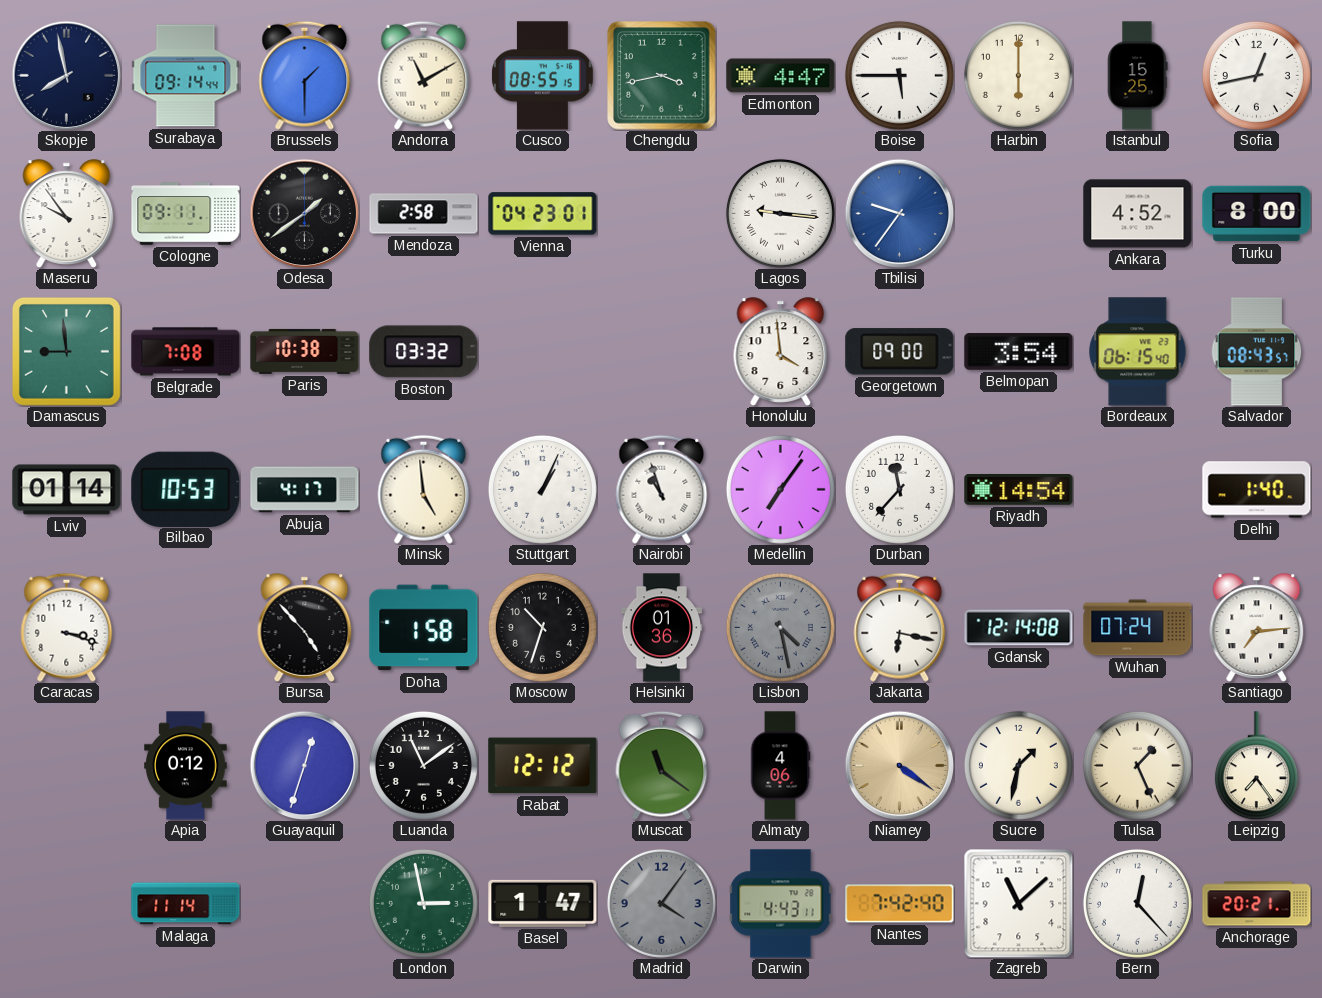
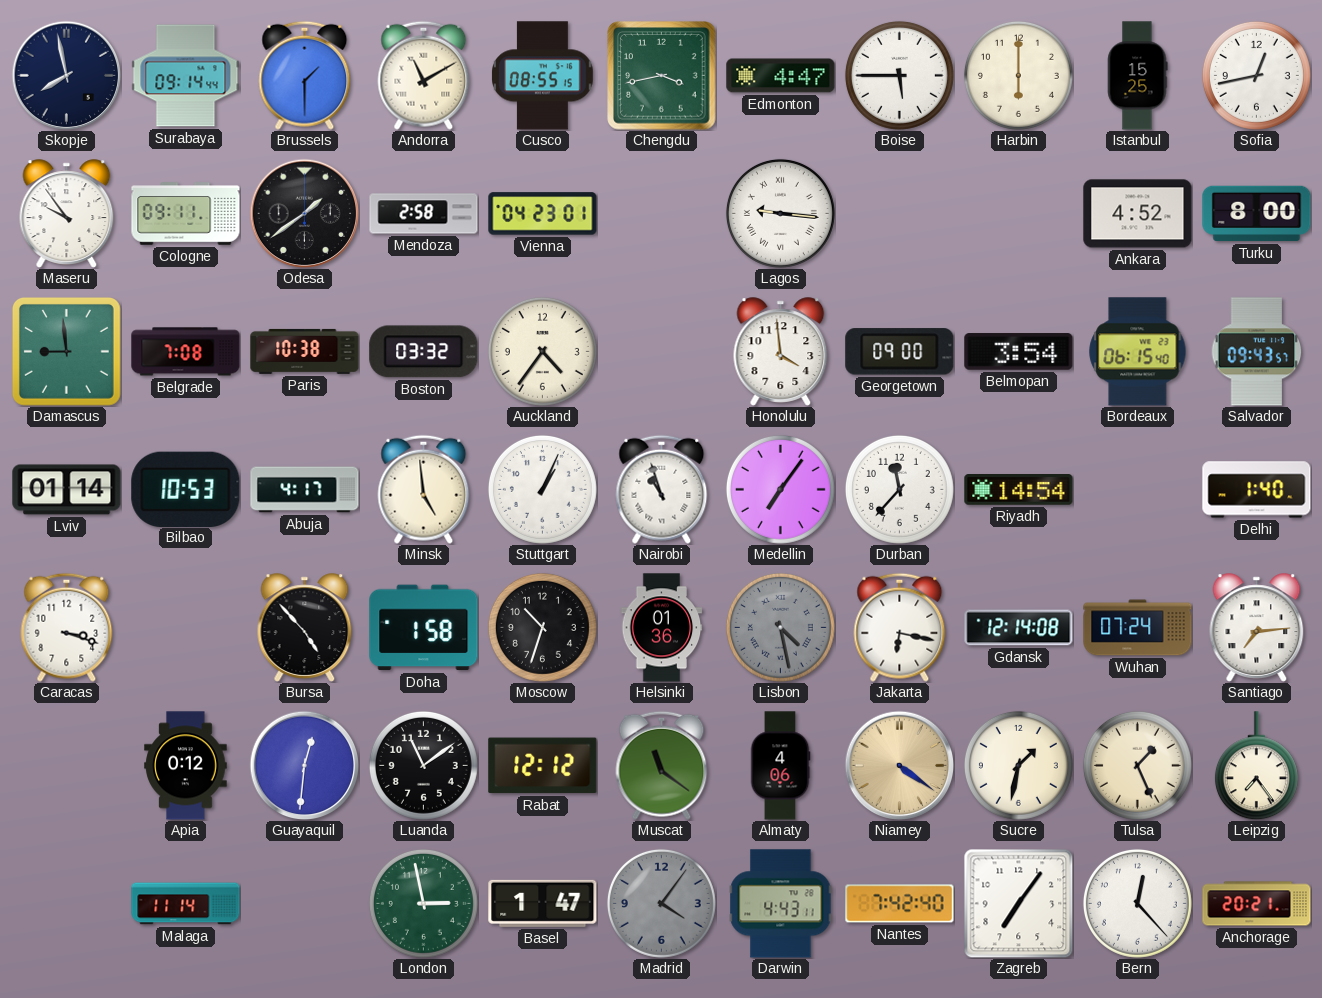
Tbilisi: 9:36 -> none (899, 213)
Auckland: none -> 4:36 (542, 351)
Salvador: 08:43 -> 09:43 (1257, 352)
Guayaquil: 12:33 -> 12:31 (304, 765)
Zagreb: 11:08 -> 7:06 (1018, 903)
